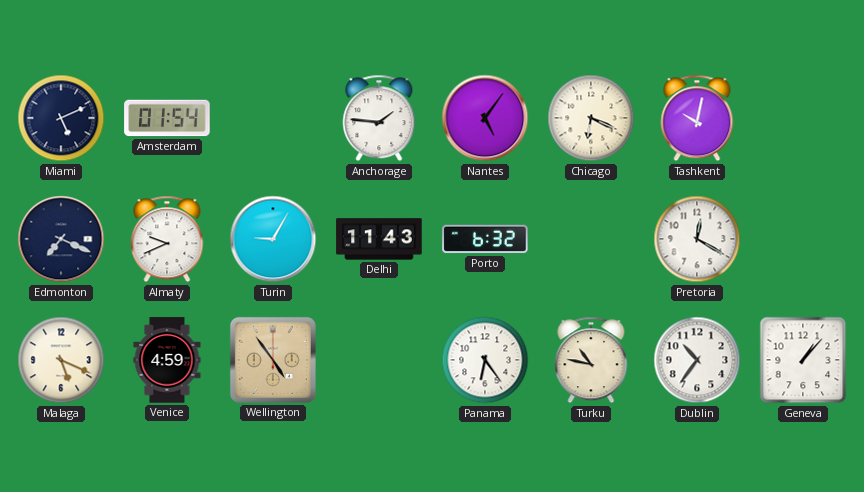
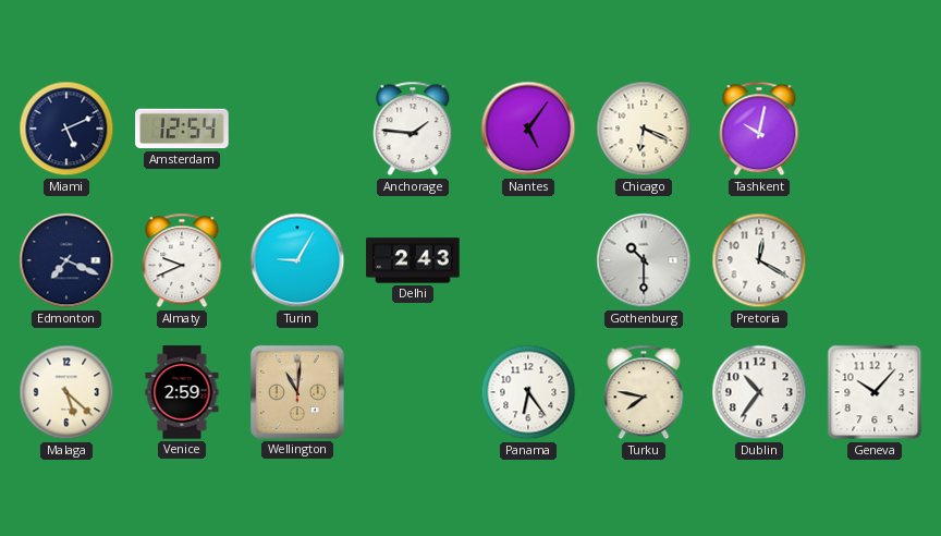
Amsterdam: 01:54 -> 12:54 (182, 129)
Delhi: 11:43 -> 2:43 (413, 260)
Porto: 6:32 -> none (485, 239)
Gothenburg: none -> 10:30 (644, 260)
Malaga: 5:19 -> 5:22 (66, 392)
Venice: 4:59 -> 2:59 (182, 392)
Wellington: 4:54 -> 11:01 (297, 392)
Turku: 10:47 -> 7:47 (644, 392)
Geneva: 1:07 -> 10:07 (875, 392)
